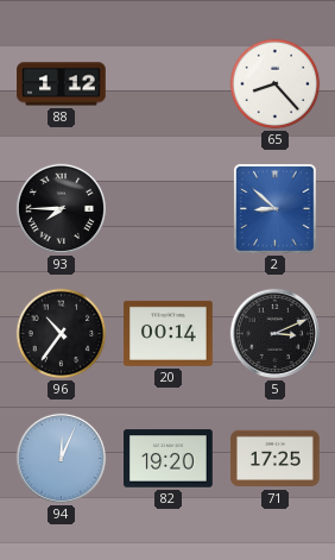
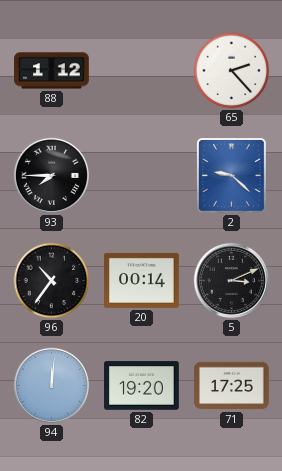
65: 8:23 -> 2:23 (232, 71)
2: 8:52 -> 9:22 (232, 176)
94: 12:04 -> 12:01 (51, 385)
